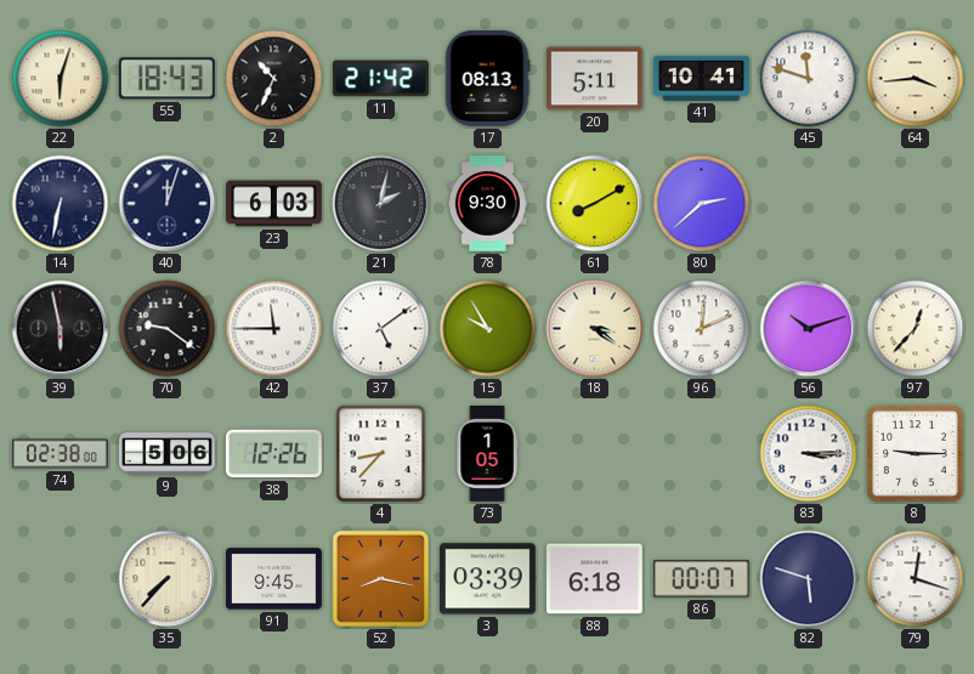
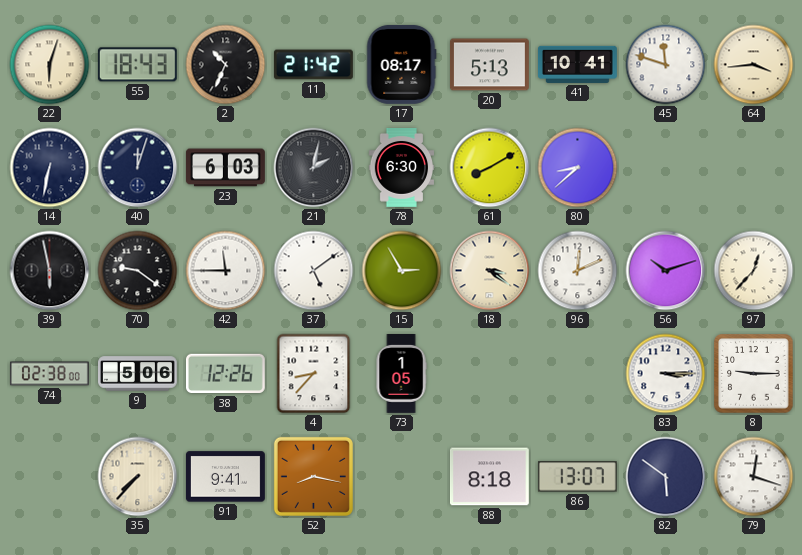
17: 08:13 -> 08:17 (402, 64)
20: 5:11 -> 5:13 (490, 65)
78: 9:30 -> 6:30 (401, 168)
80: 2:38 -> 8:38 (578, 168)
15: 9:55 -> 2:55 (402, 271)
91: 9:45 -> 9:41 (225, 477)
3: 03:39 -> none (487, 579)
88: 6:18 -> 8:18 (489, 477)
86: 00:07 -> 13:07 (577, 477)
82: 5:48 -> 5:51 (666, 477)
